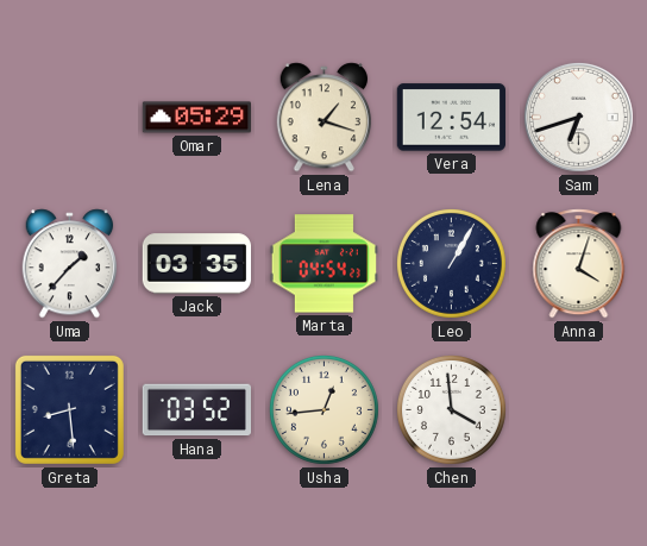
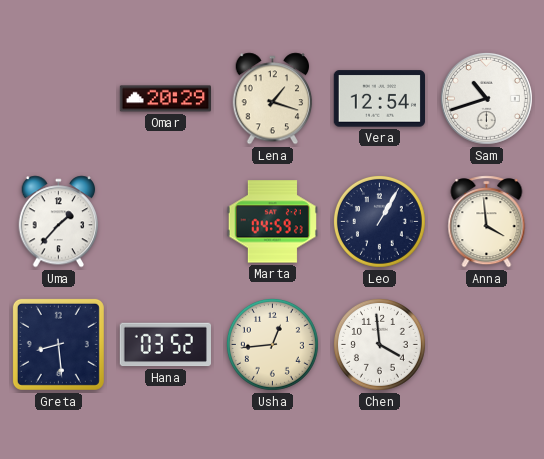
Omar: 05:29 -> 20:29 (165, 99)
Sam: 6:42 -> 10:42 (486, 98)
Jack: 03:35 -> none (196, 264)
Marta: 04:54 -> 04:59 (272, 222)
Anna: 4:03 -> 3:59 (487, 222)
